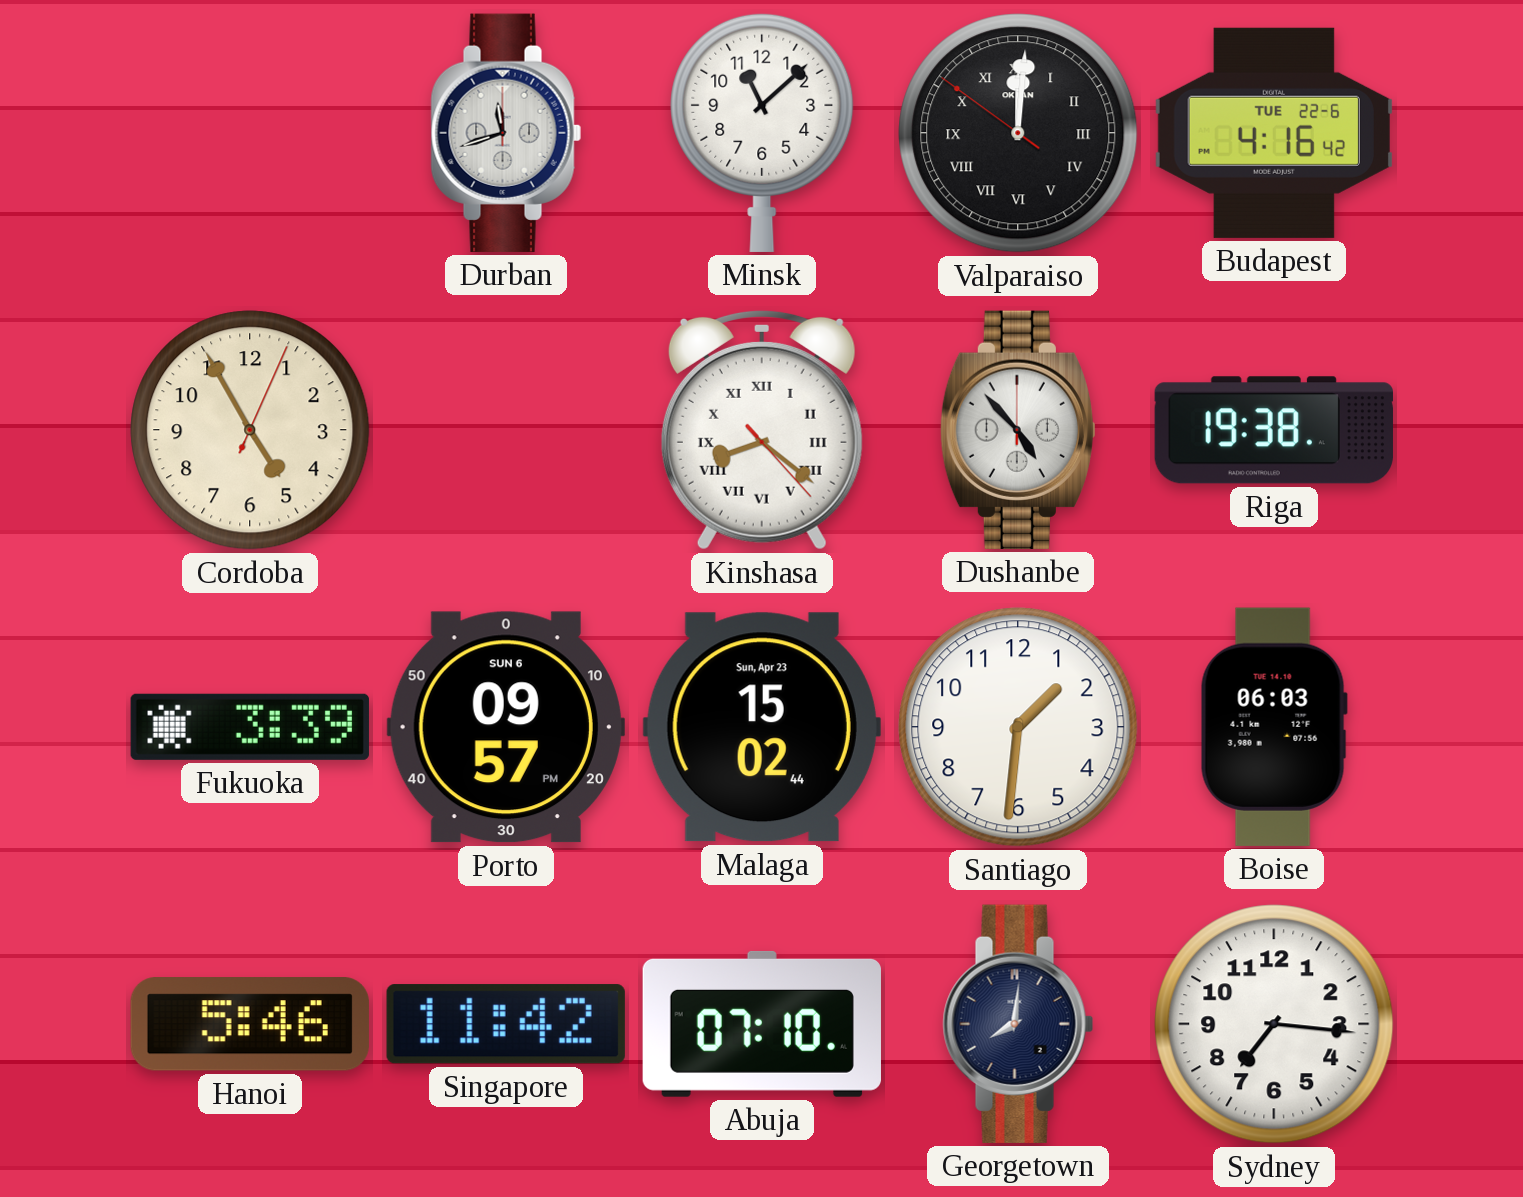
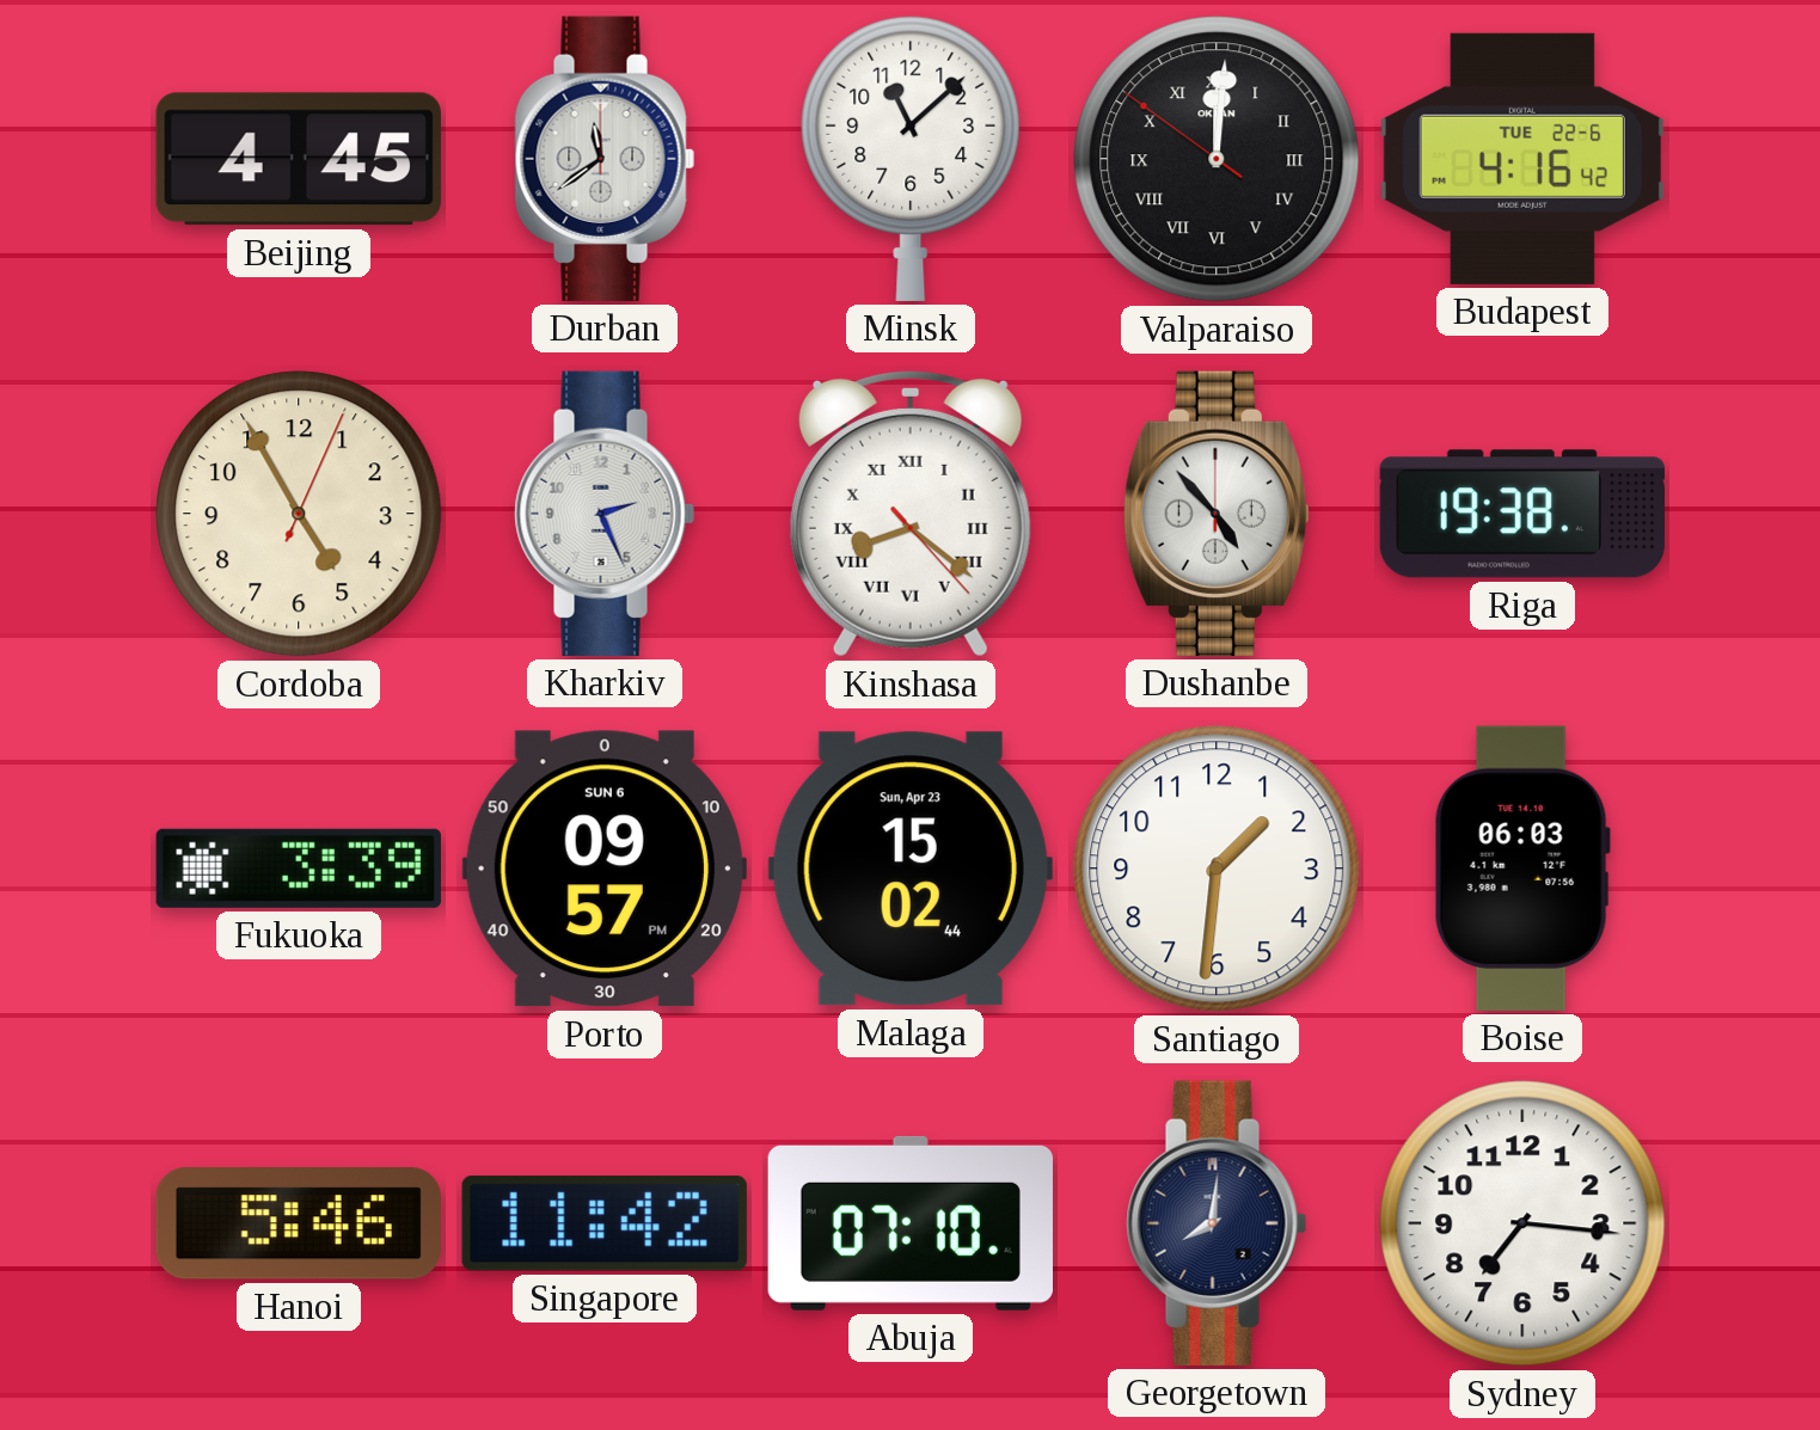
Beijing: none -> 4:45 (299, 159)
Durban: 11:42 -> 11:39 (605, 159)
Kharkiv: none -> 2:26 (605, 514)
